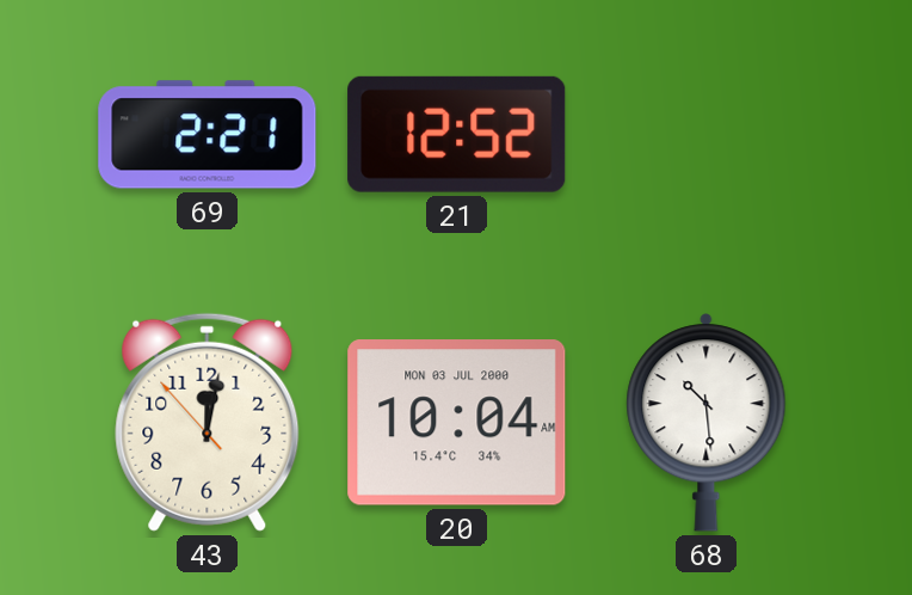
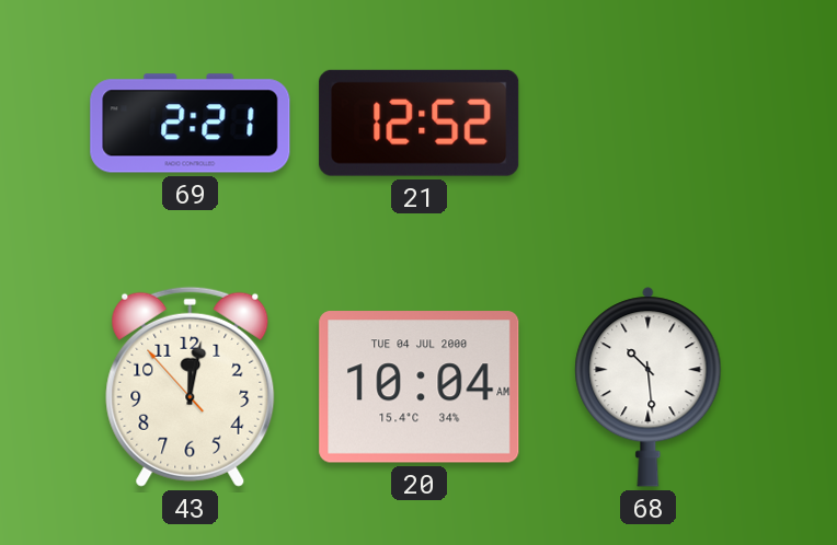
20 date: MON 03 JUL 2000 -> TUE 04 JUL 2000 (420, 387)
